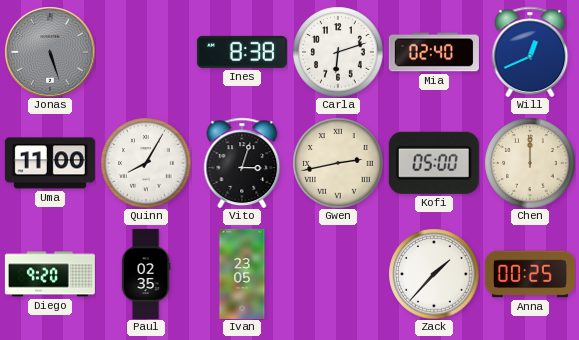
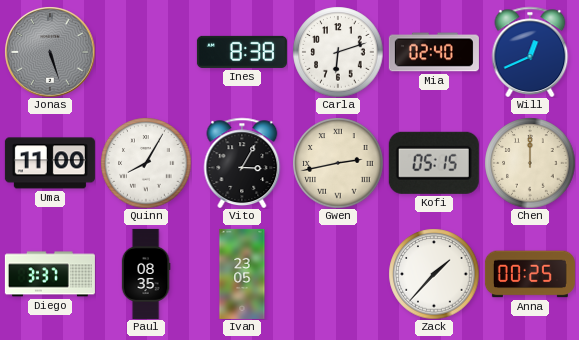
Vito: 3:03 -> 3:05 (242, 162)
Kofi: 05:00 -> 05:15 (434, 163)
Diego: 9:20 -> 3:37 (50, 274)
Paul: 02:35 -> 08:35 (146, 274)
